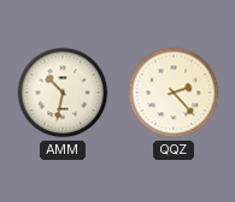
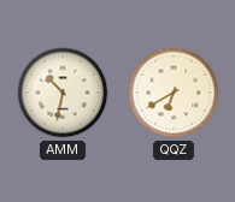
QQZ: 2:23 -> 6:40 (174, 93)
